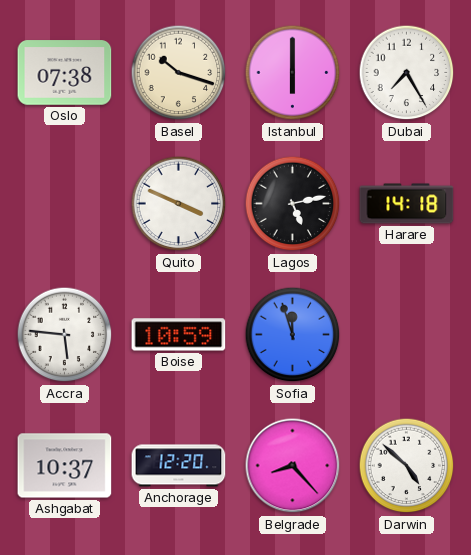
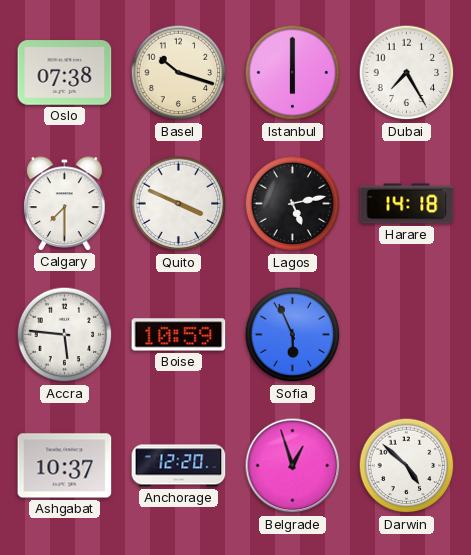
Calgary: none -> 7:30 (65, 204)
Sofia: 11:57 -> 5:56 (293, 335)
Belgrade: 8:23 -> 12:57 (293, 466)
